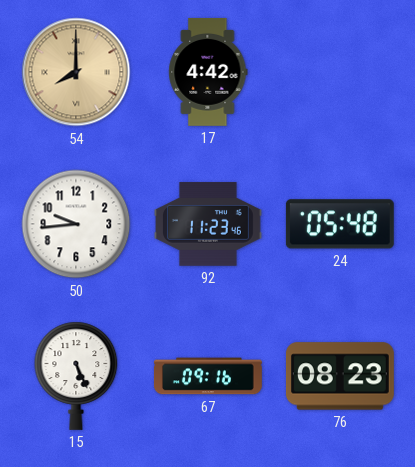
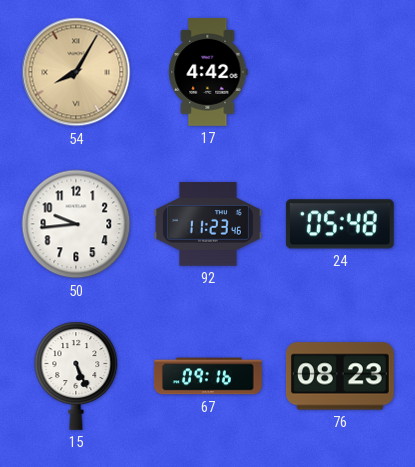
54: 8:00 -> 8:05 (76, 72)
